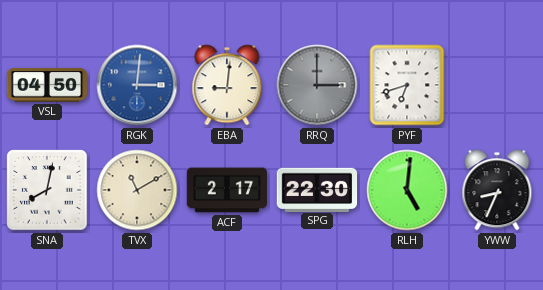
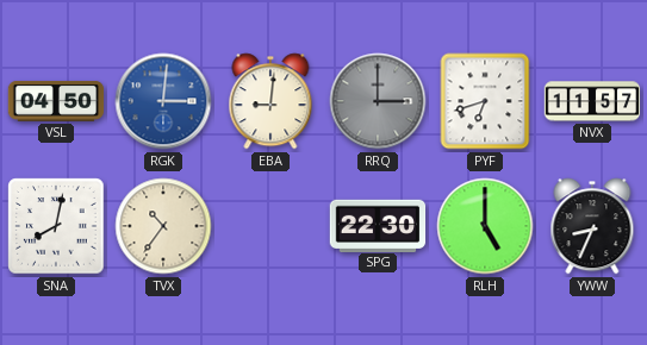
NVX: none -> 11:57 (592, 101)
TVX: 11:10 -> 10:36 (163, 226)
ACF: 2:17 -> none (227, 190)
RLH: 5:01 -> 5:00 (485, 226)
